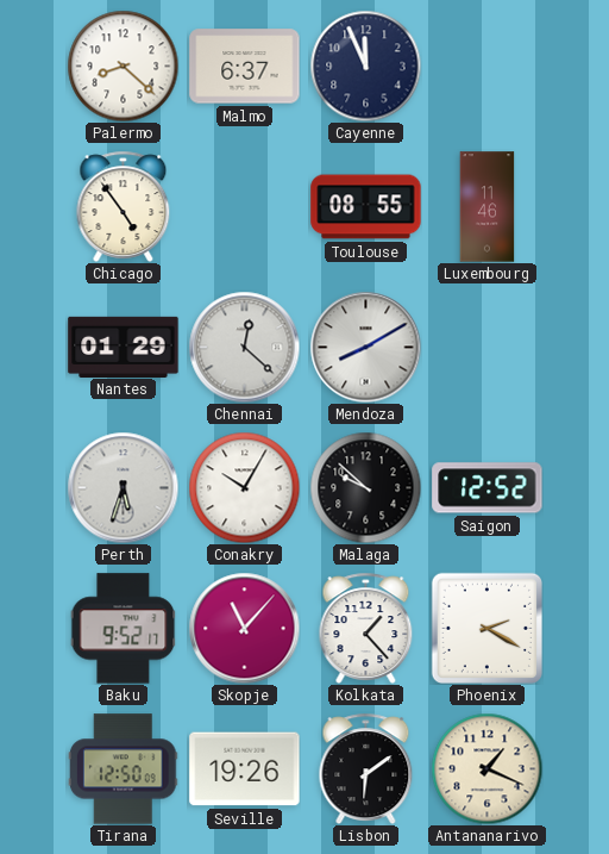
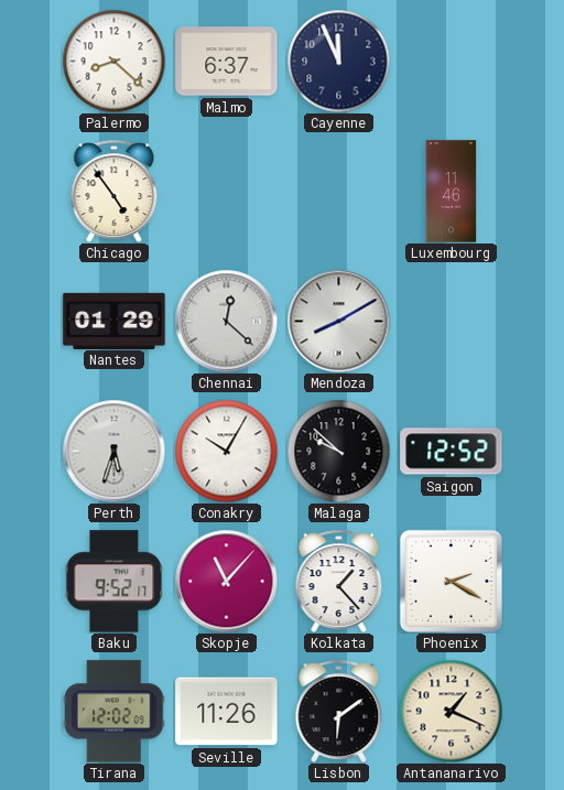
Toulouse: 08:55 -> none (366, 207)
Tirana: 12:50 -> 12:02 (113, 712)
Seville: 19:26 -> 11:26 (227, 712)
